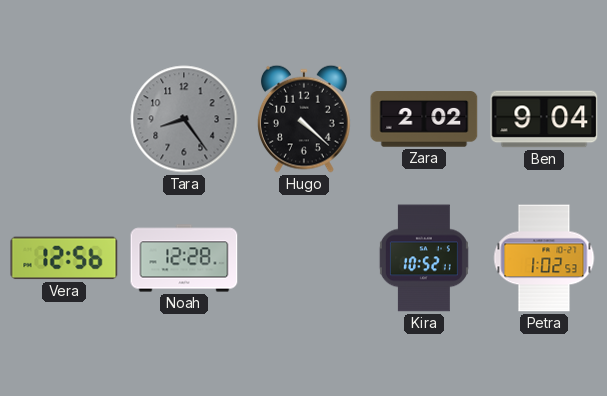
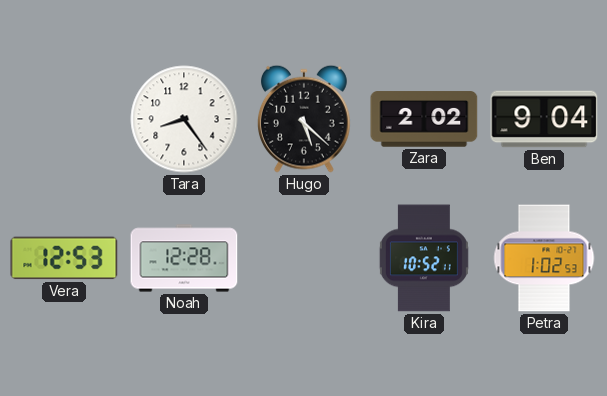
Tara dial: grey -> white (184, 119)
Hugo: 4:22 -> 5:22 (304, 119)
Vera: 12:56 -> 12:53 (64, 258)
